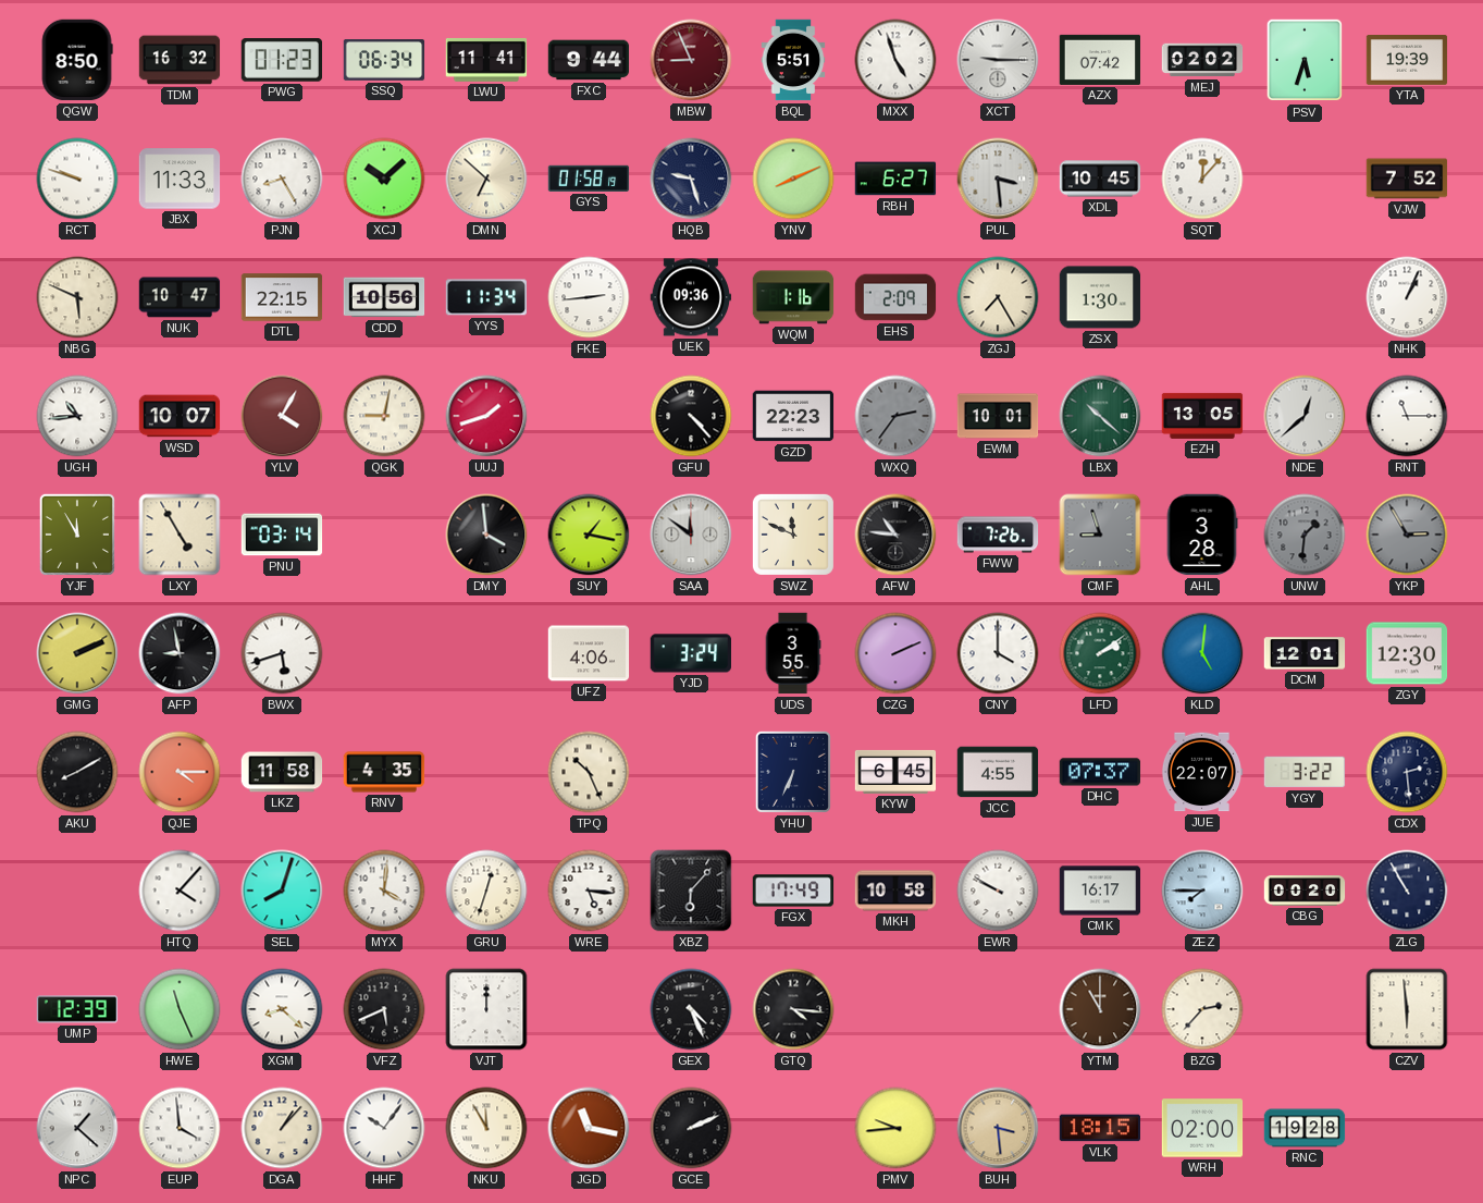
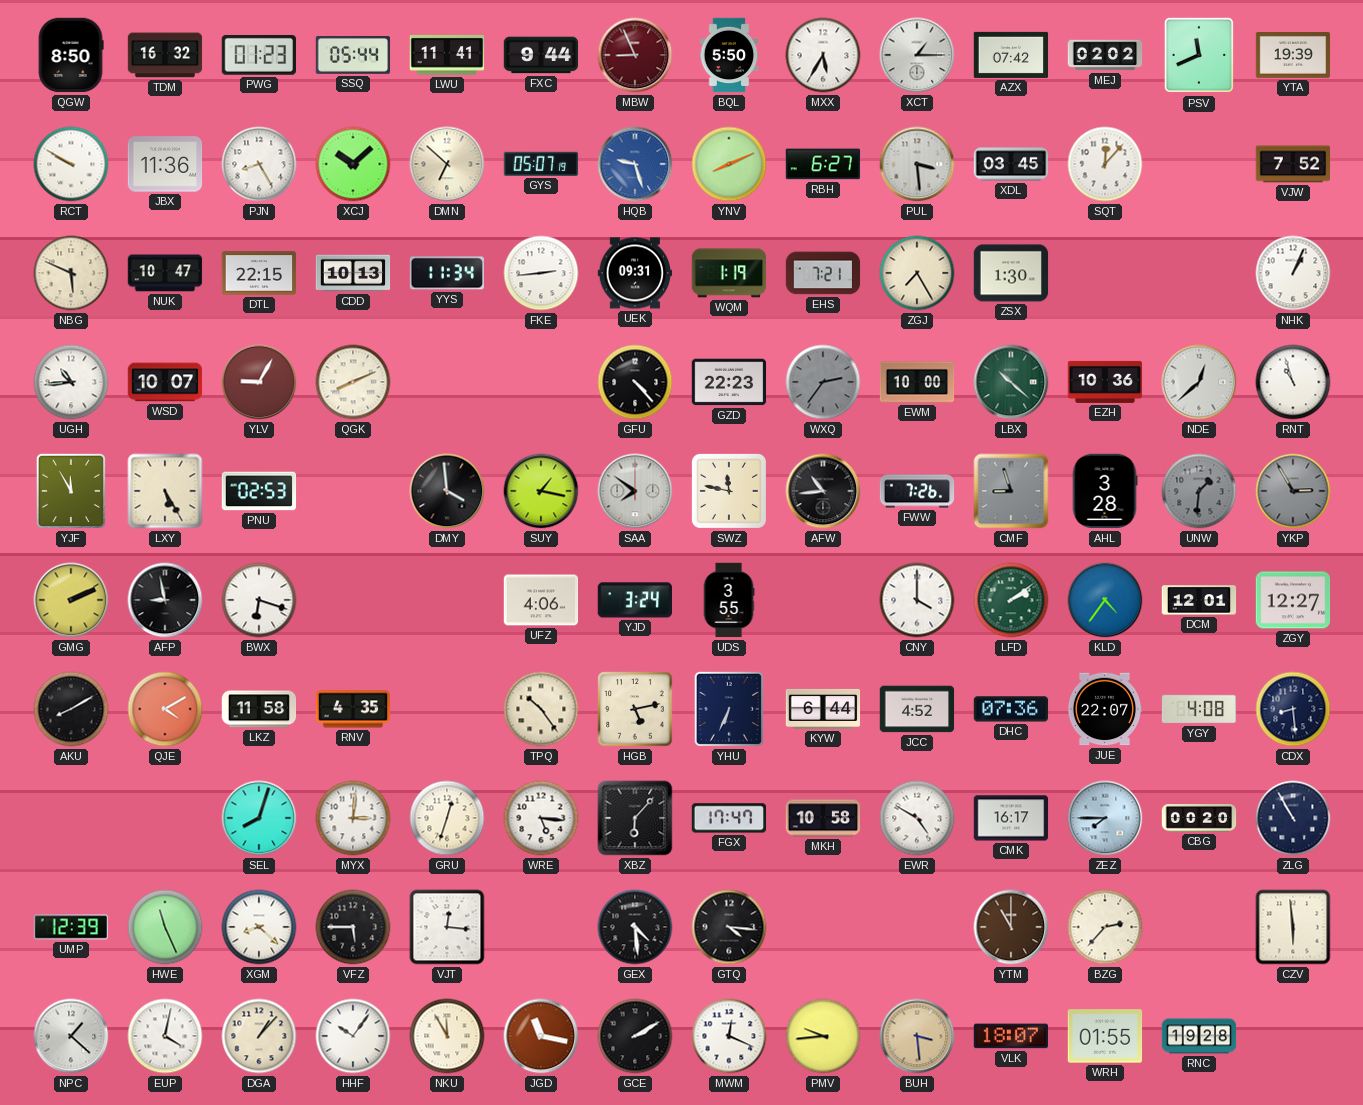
SSQ: 06:34 -> 05:44 (353, 56)
BQL: 5:51 -> 5:50 (729, 55)
MXX: 4:57 -> 5:35 (823, 55)
XCT: 9:15 -> 1:15 (917, 55)
PSV: 5:33 -> 11:41 (1198, 55)
RCT: 9:48 -> 9:50 (71, 164)
JBX: 11:33 -> 11:36 (165, 164)
GYS: 01:58 -> 05:07 (541, 164)
HQB dial: navy -> blue (635, 164)
XDL: 10:45 -> 03:45 (1011, 164)
CDD: 10:56 -> 10:13 (353, 273)
UEK: 09:36 -> 09:31 (635, 273)
WQM: 1:16 -> 1:19 (729, 273)
EHS: 2:09 -> 7:21 (823, 273)
YLV: 4:05 -> 9:05 (259, 382)
QGK: 9:02 -> 8:11 (353, 382)
UUJ: 1:42 -> none (486, 416)
EWM: 10:01 -> 10:00 (917, 382)
EZH: 13:05 -> 10:36 (1105, 382)
RNT: 11:15 -> 10:57 (1293, 382)
LXY: 4:55 -> 5:25 (165, 491)
PNU: 03:14 -> 02:53 (259, 491)
SAA: 11:51 -> 7:51 (635, 491)
SWZ: 11:49 -> 11:47 (729, 491)
AFW: 10:46 -> 10:44 (823, 491)
BWX: 5:42 -> 6:18 (259, 600)
CZG: 2:11 -> none (895, 653)
KLD: 5:01 -> 4:36 (1105, 600)
ZGY: 12:30 -> 12:27 (1293, 600)
QJE: 4:15 -> 4:10 (165, 709)
TPQ: 10:26 -> 10:24 (541, 709)
HGB: none -> 5:13 (635, 709)
KYW: 6:45 -> 6:44 (823, 709)
JCC: 4:55 -> 4:52 (917, 709)
DHC: 07:37 -> 07:36 (1011, 709)
YGY: 3:22 -> 4:08 (1199, 709)
CDX: 2:29 -> 8:29 (1293, 709)
HTQ: 4:07 -> none (180, 891)
MYX: 4:01 -> 3:01 (353, 818)
FGX: 17:49 -> 17:47 (729, 818)
EWR: 9:50 -> 4:50 (917, 818)
VFZ: 5:41 -> 5:45 (353, 927)
VJT: 12:00 -> 12:16 (447, 927)
GEX: 4:26 -> 4:29 (635, 927)
EUP: 3:59 -> 4:02 (165, 1036)
GCE: 2:11 -> 2:10 (635, 1036)
MWM: none -> 12:19 (729, 1036)
VLK: 18:15 -> 18:07 (1010, 1036)
WRH: 02:00 -> 01:55 (1105, 1036)
